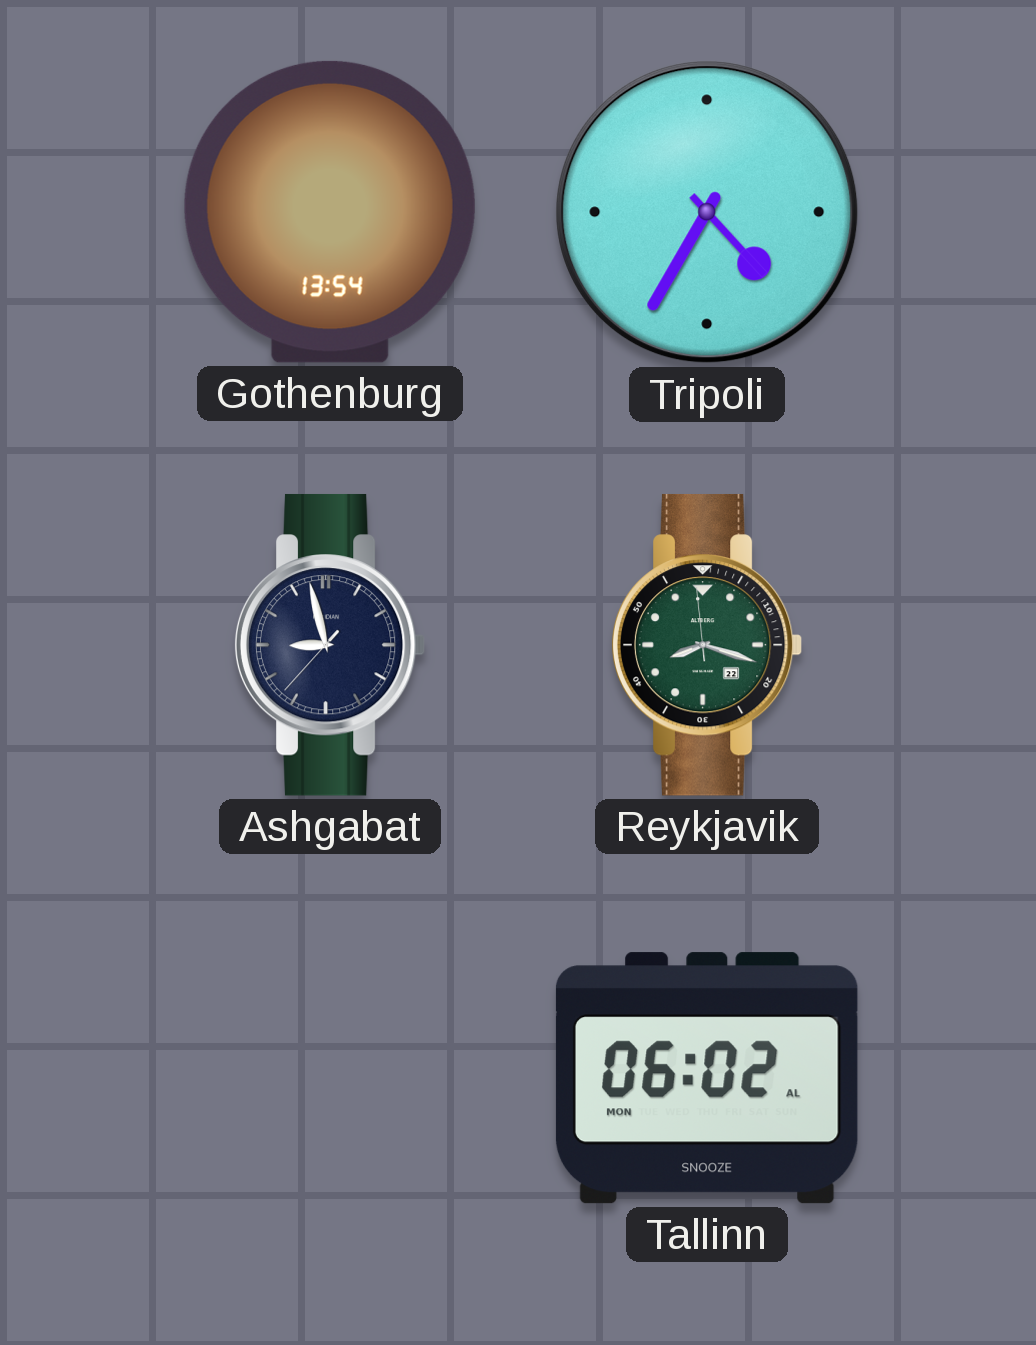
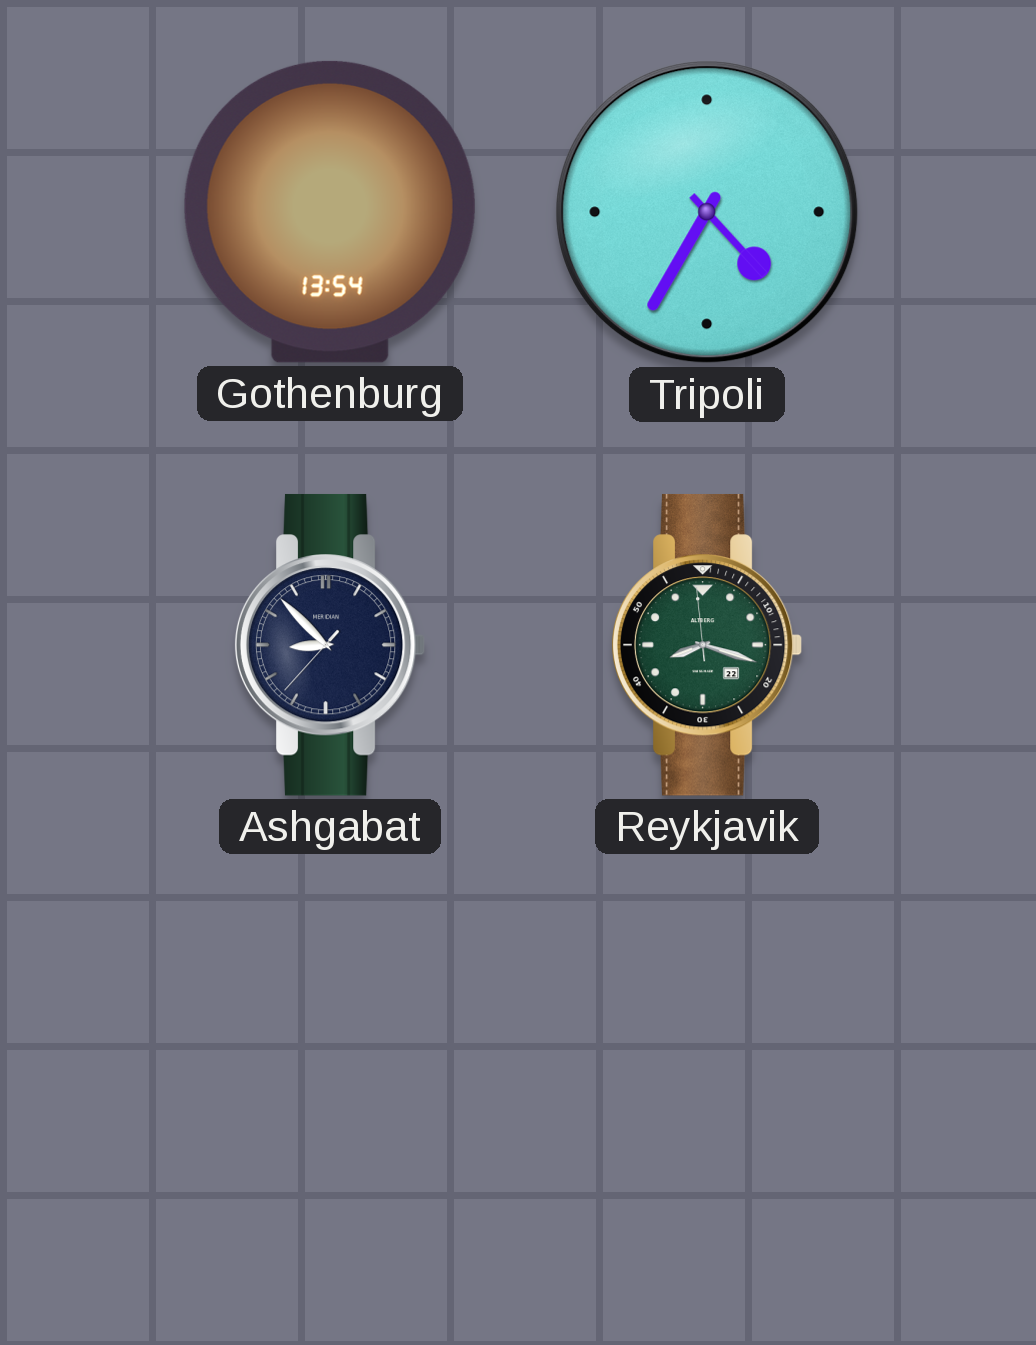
Ashgabat: 8:57 -> 8:52 (330, 645)
Tallinn: 06:02 -> none (707, 1078)
